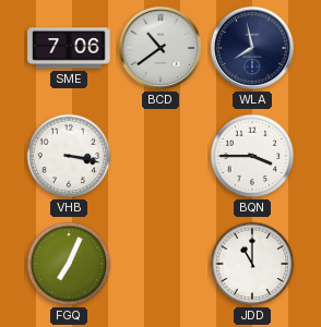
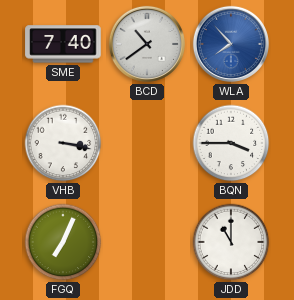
SME: 7:06 -> 7:40 (63, 44)
WLA: 7:58 -> 7:53 (231, 44)
WLA dial: navy -> blue (231, 44)
